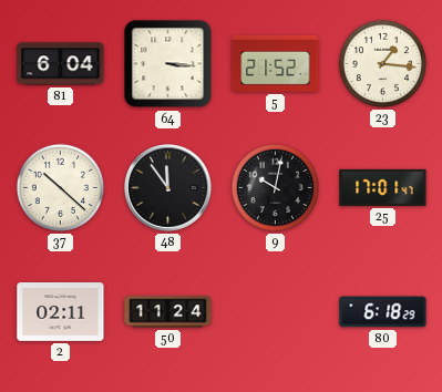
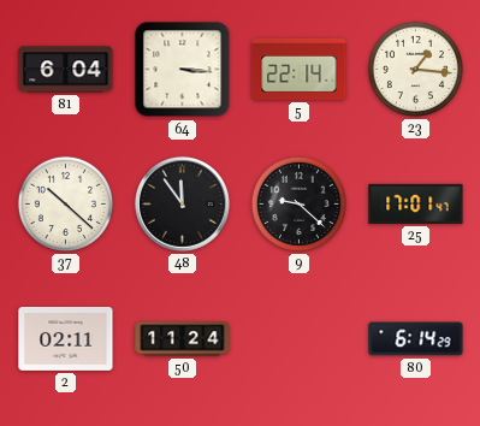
5: 21:52 -> 22:14 (300, 69)
9: 10:02 -> 9:22 (298, 203)
80: 6:18 -> 6:14 (416, 339)
